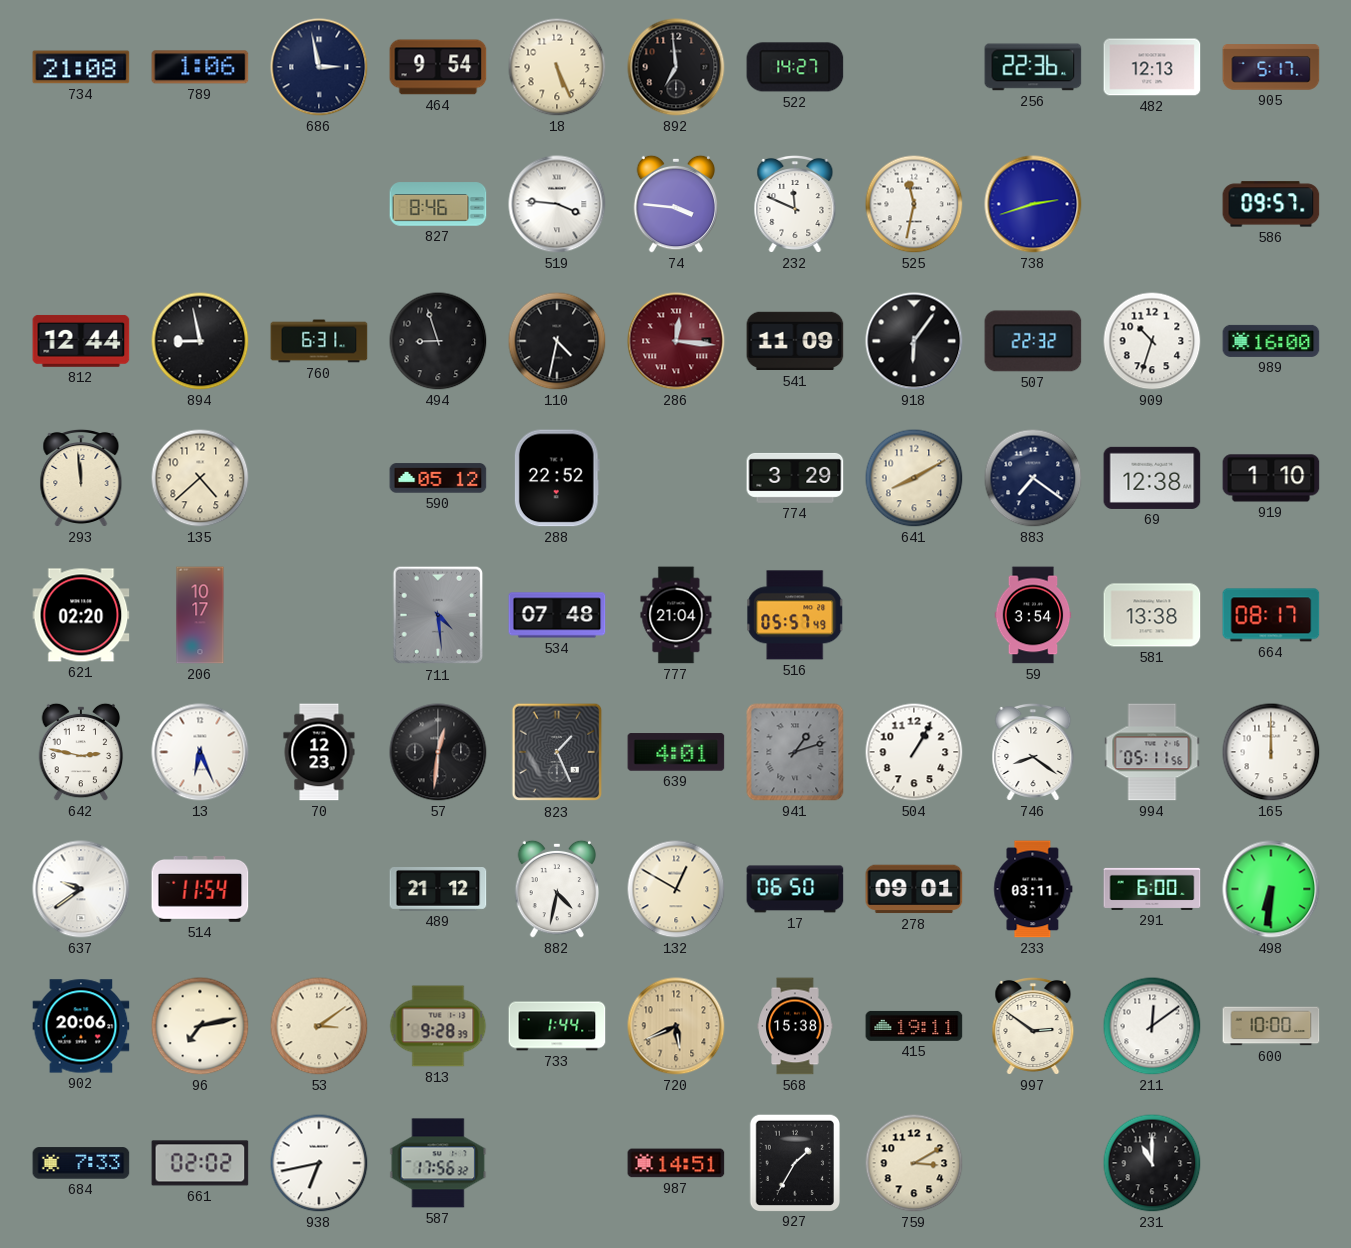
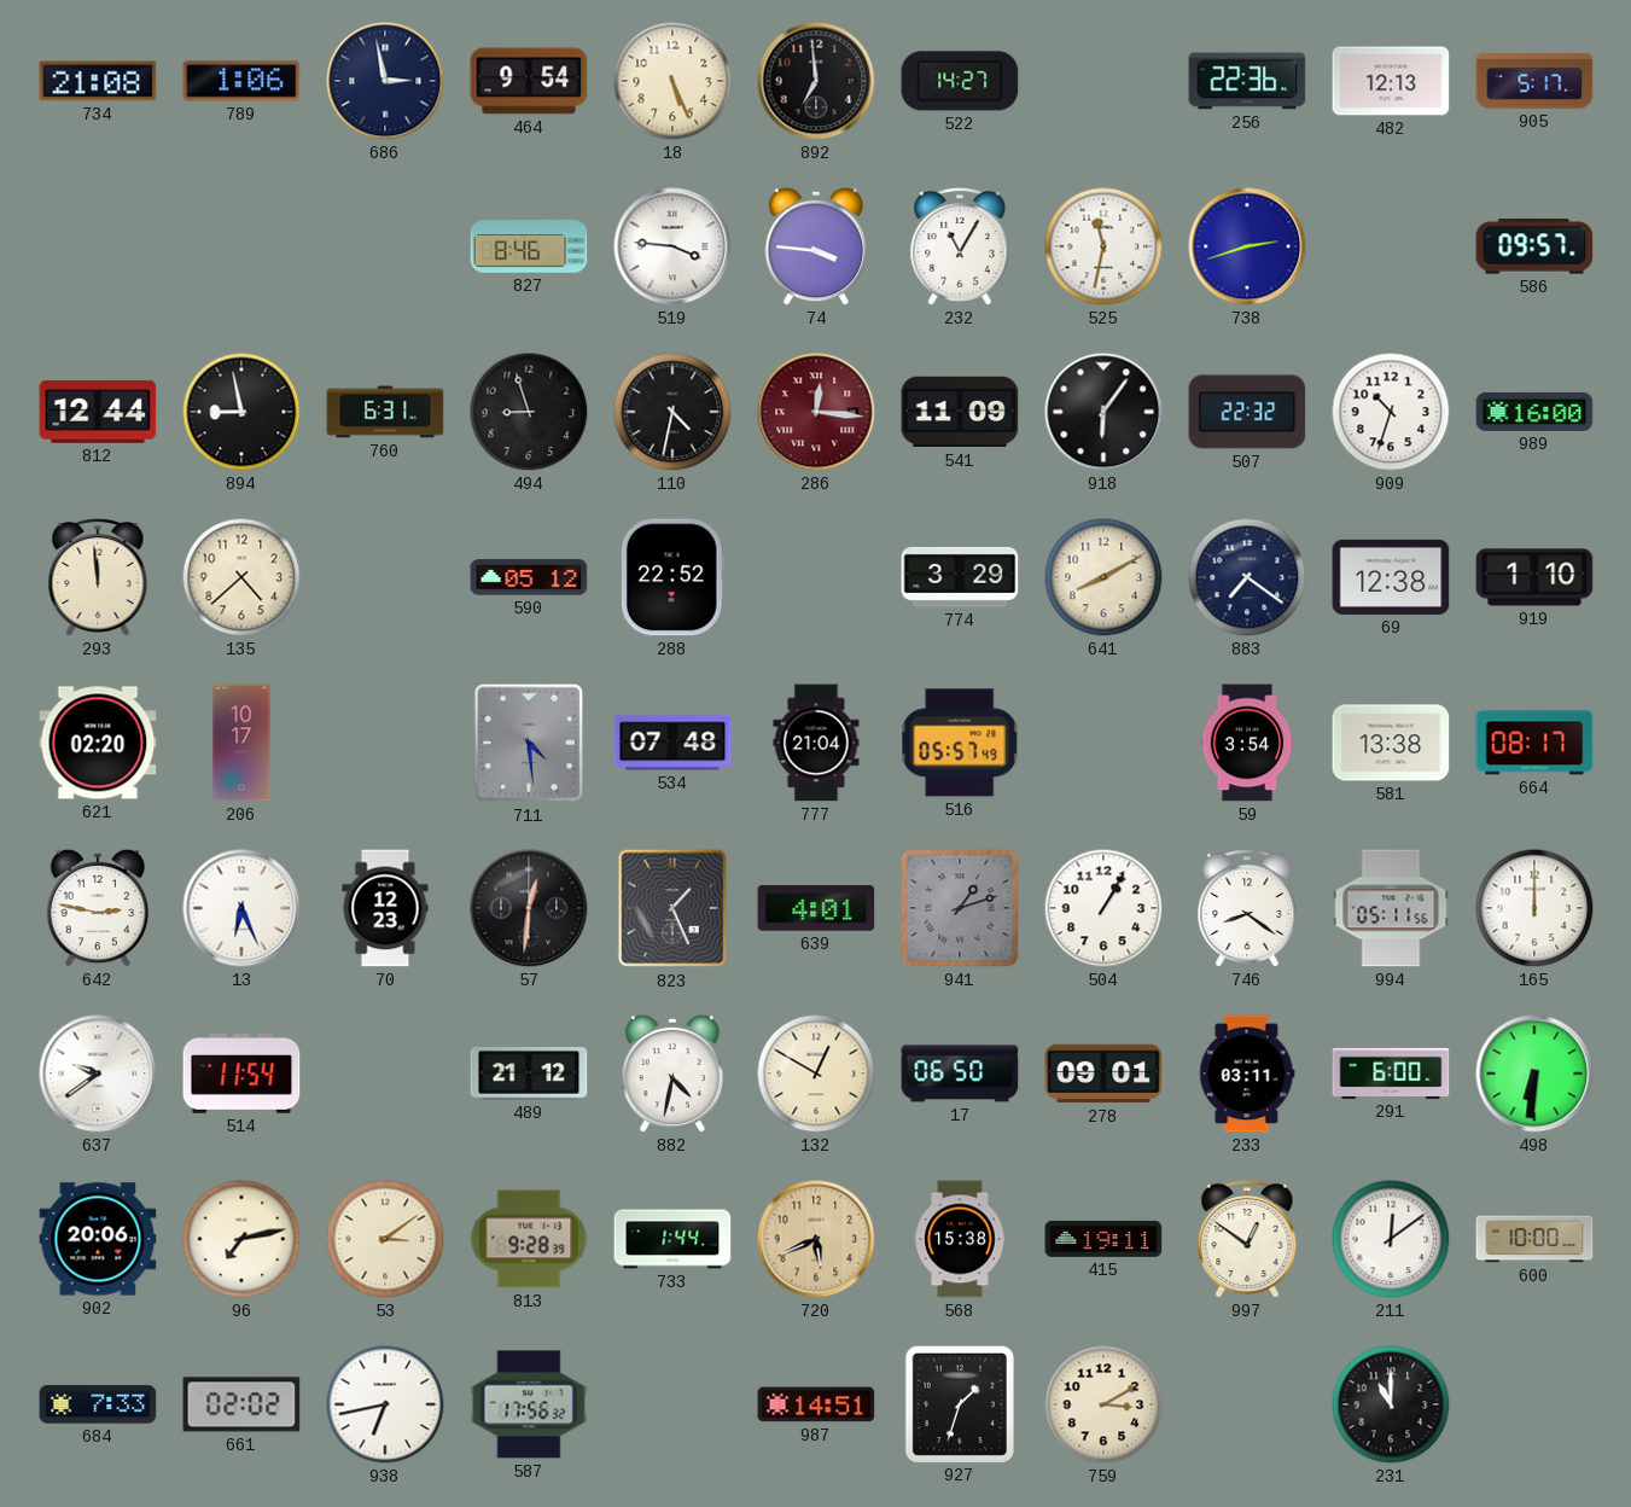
232: 11:49 -> 11:05 (960, 246)
997: 2:51 -> 12:51 (1247, 1239)
927: 1:35 -> 1:33 (959, 1403)
